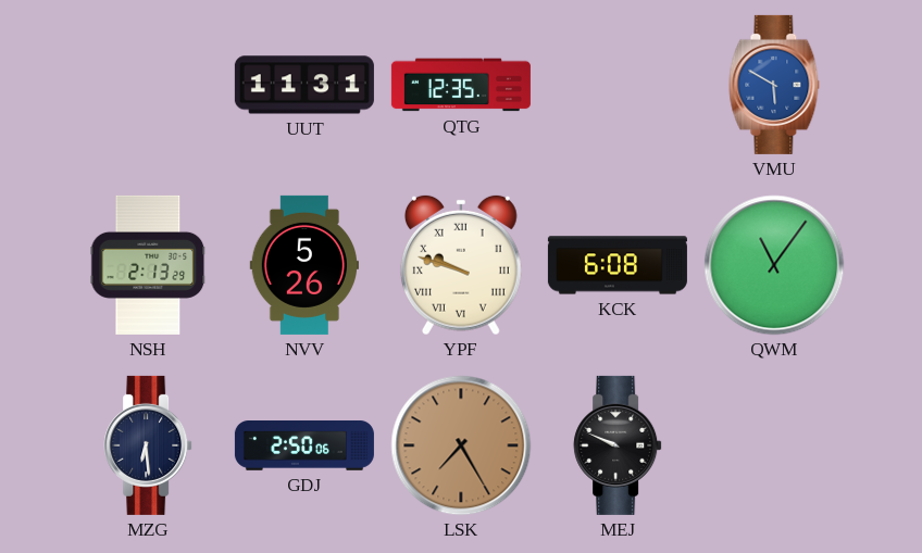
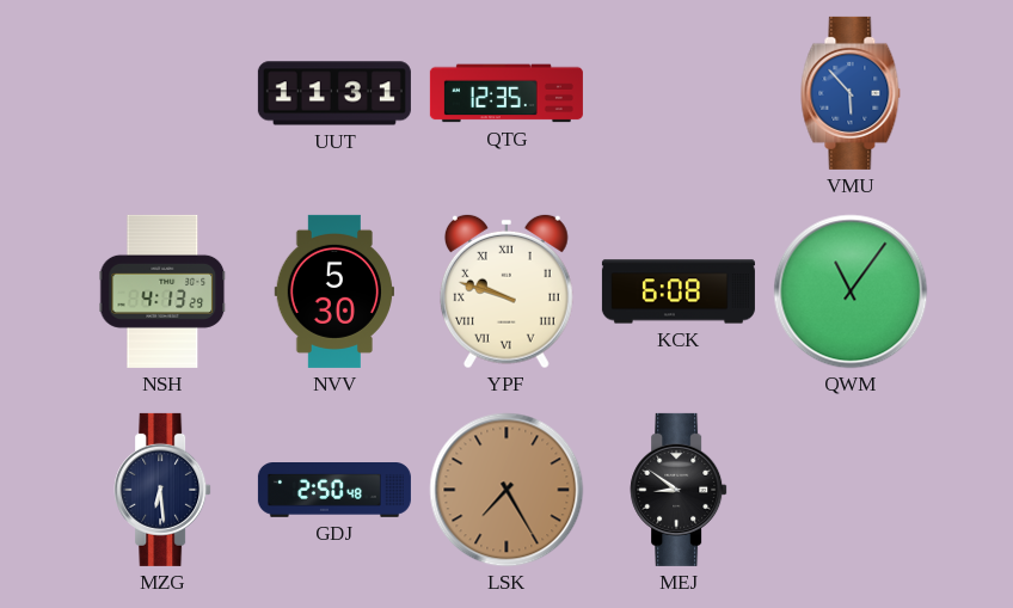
VMU: 5:50 -> 5:53 (851, 93)
NSH: 2:13 -> 4:13 (162, 291)
NVV: 5:26 -> 5:30 (333, 291)
GDJ: 2:50:06 -> 2:50:48 (334, 491)
MEJ: 9:49 -> 8:51 (679, 490)
